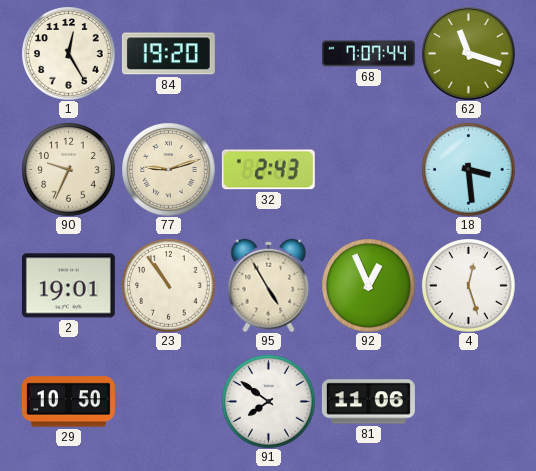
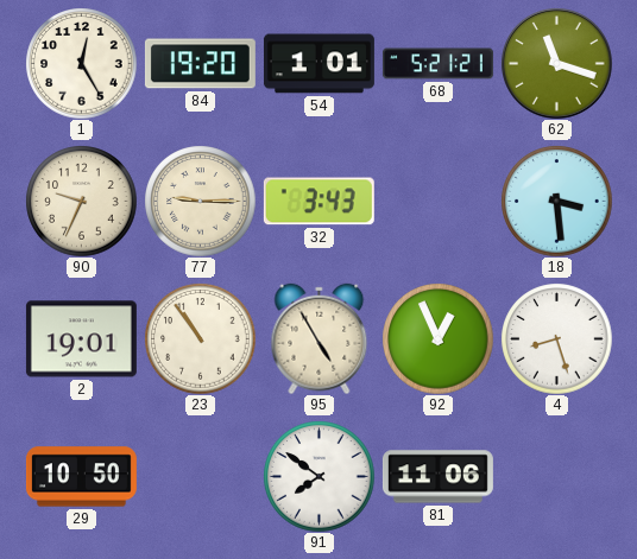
54: none -> 1:01 (318, 64)
68: 7:07 -> 5:21 (437, 64)
77: 9:12 -> 9:15 (200, 201)
32: 2:43 -> 3:43 (318, 202)
4: 12:27 -> 8:27 (556, 338)
